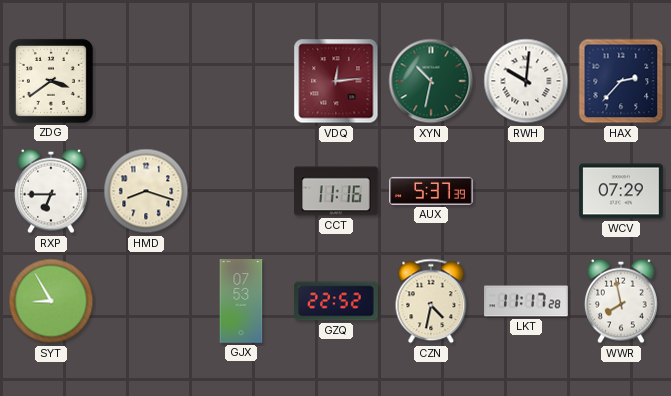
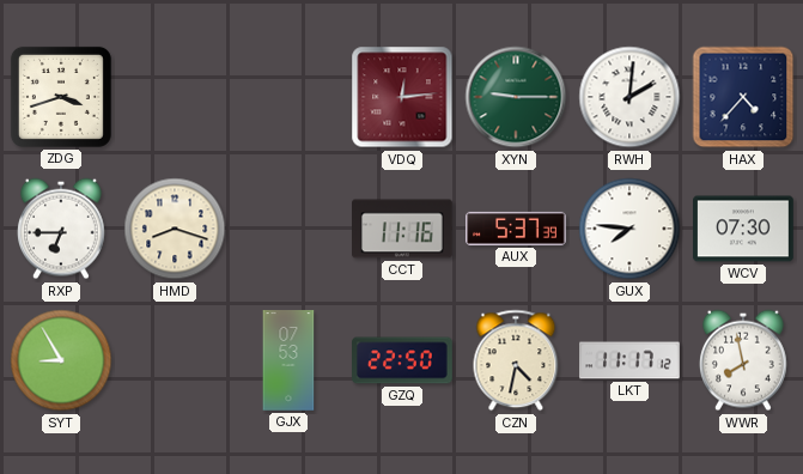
ZDG: 3:39 -> 3:42 (61, 97)
XYN: 10:32 -> 9:15 (516, 97)
RWH: 10:01 -> 2:01 (629, 97)
HAX: 2:37 -> 4:37 (743, 97)
GUX: none -> 7:46 (629, 229)
WCV: 07:29 -> 07:30 (743, 229)
GZQ: 22:52 -> 22:50 (402, 360)
LKT: 11:17:28 -> 11:17:12 (629, 360)
